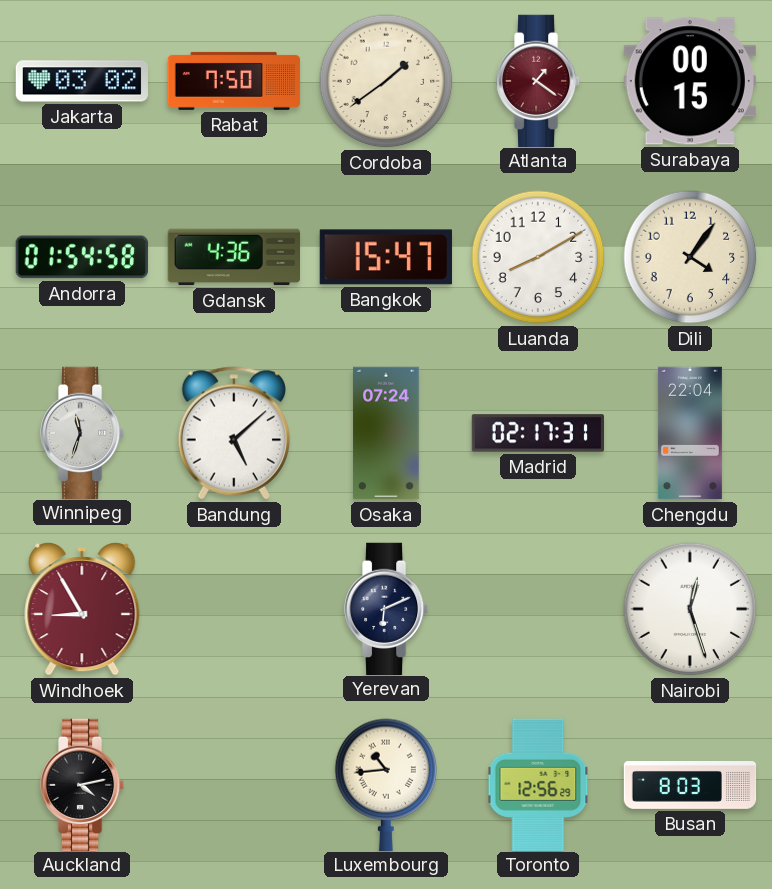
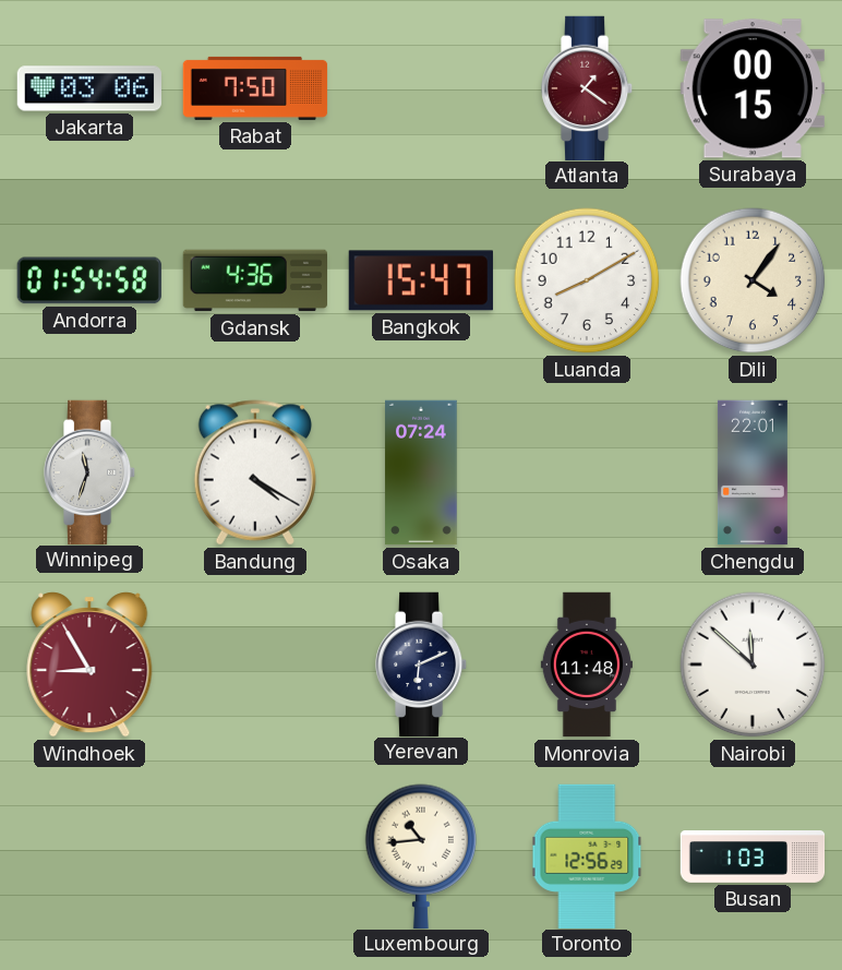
Jakarta: 03:02 -> 03:06 (89, 88)
Cordoba: 1:39 -> none (386, 81)
Bandung: 5:08 -> 4:20 (254, 472)
Madrid: 02:17 -> none (537, 433)
Chengdu: 22:04 -> 22:01 (753, 472)
Monrovia: none -> 11:48 (587, 664)
Nairobi: 12:27 -> 11:52 (753, 664)
Auckland: 4:13 -> none (82, 784)
Busan: 8:03 -> 1:03 (753, 858)
